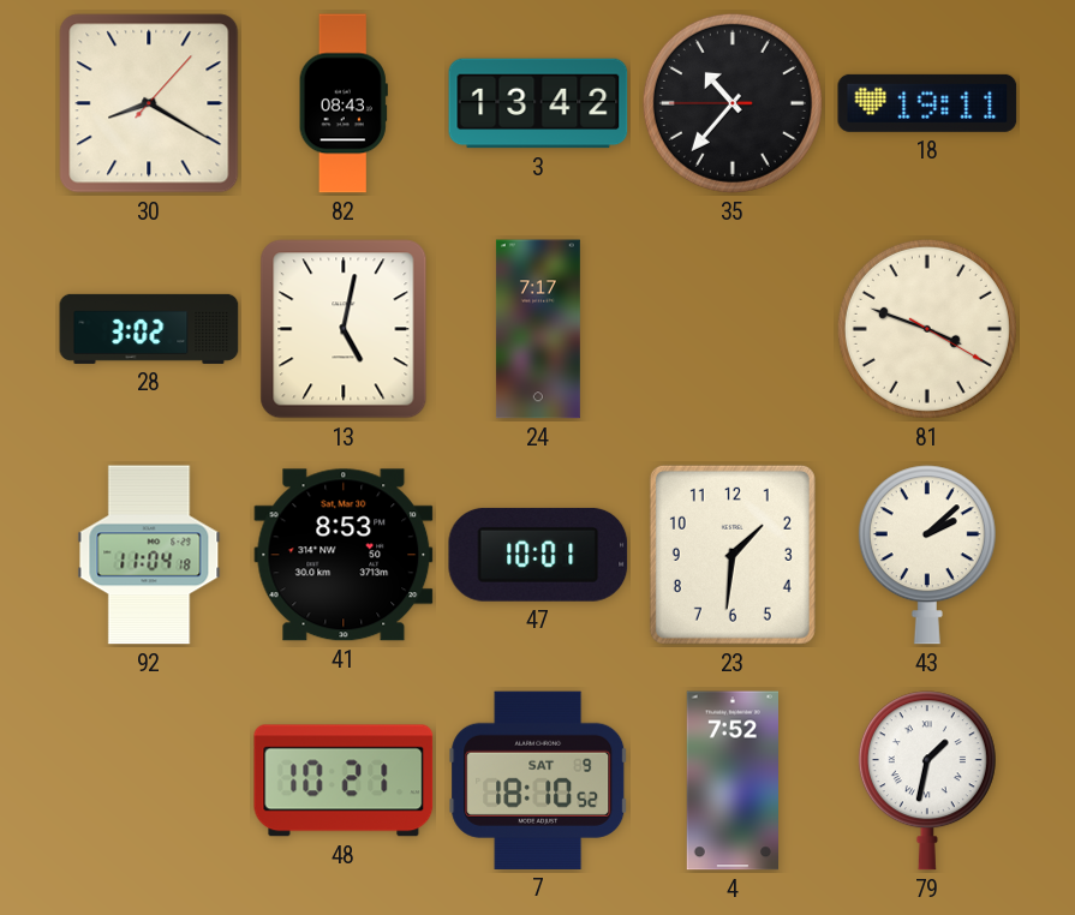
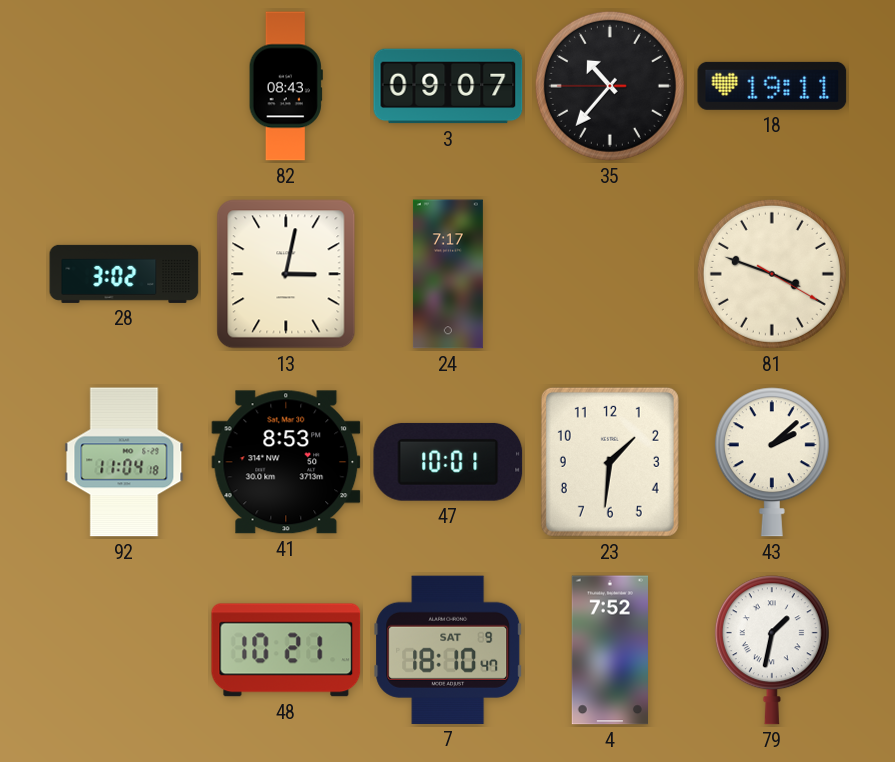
30: 8:20 -> none (149, 103)
3: 13:42 -> 09:07 (448, 86)
13: 5:02 -> 3:02 (286, 274)
7: 18:10:52 -> 18:10:47 (448, 650)
